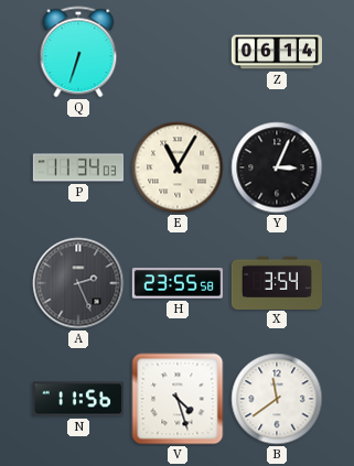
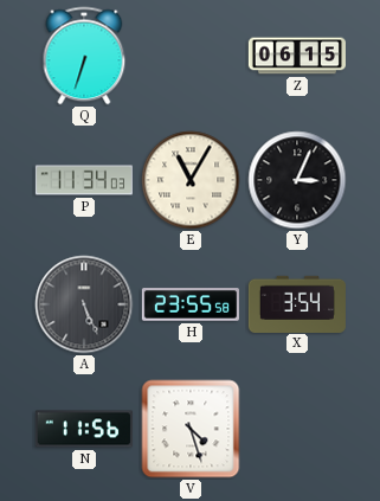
Z: 06:14 -> 06:15 (296, 56)
A: 2:26 -> 5:26 (84, 304)
B: 11:39 -> none (277, 399)
